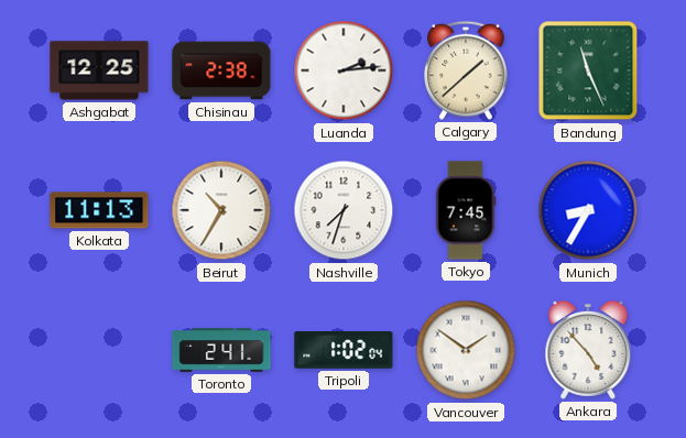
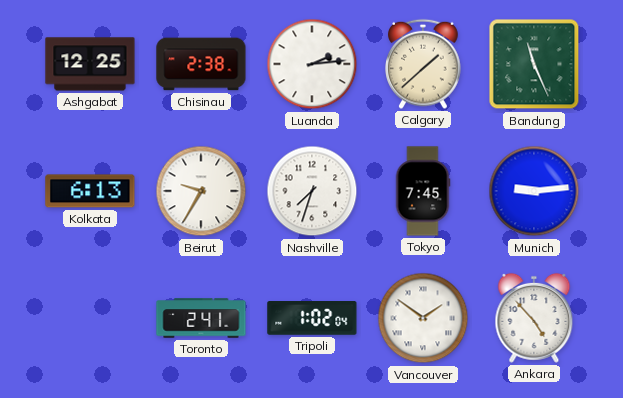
Kolkata: 11:13 -> 6:13 (90, 191)
Beirut: 10:35 -> 9:35 (201, 191)
Munich: 8:35 -> 9:14 (534, 191)
